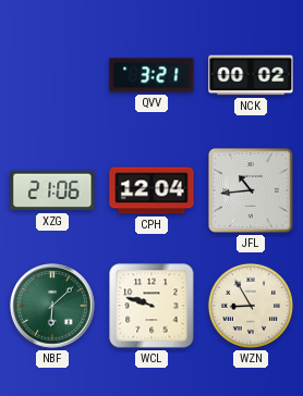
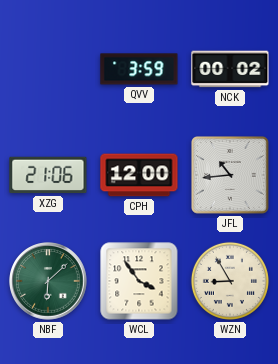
QVV: 3:21 -> 3:59 (139, 69)
CPH: 12:04 -> 12:00 (139, 175)
WCL: 9:48 -> 3:54 (139, 281)
